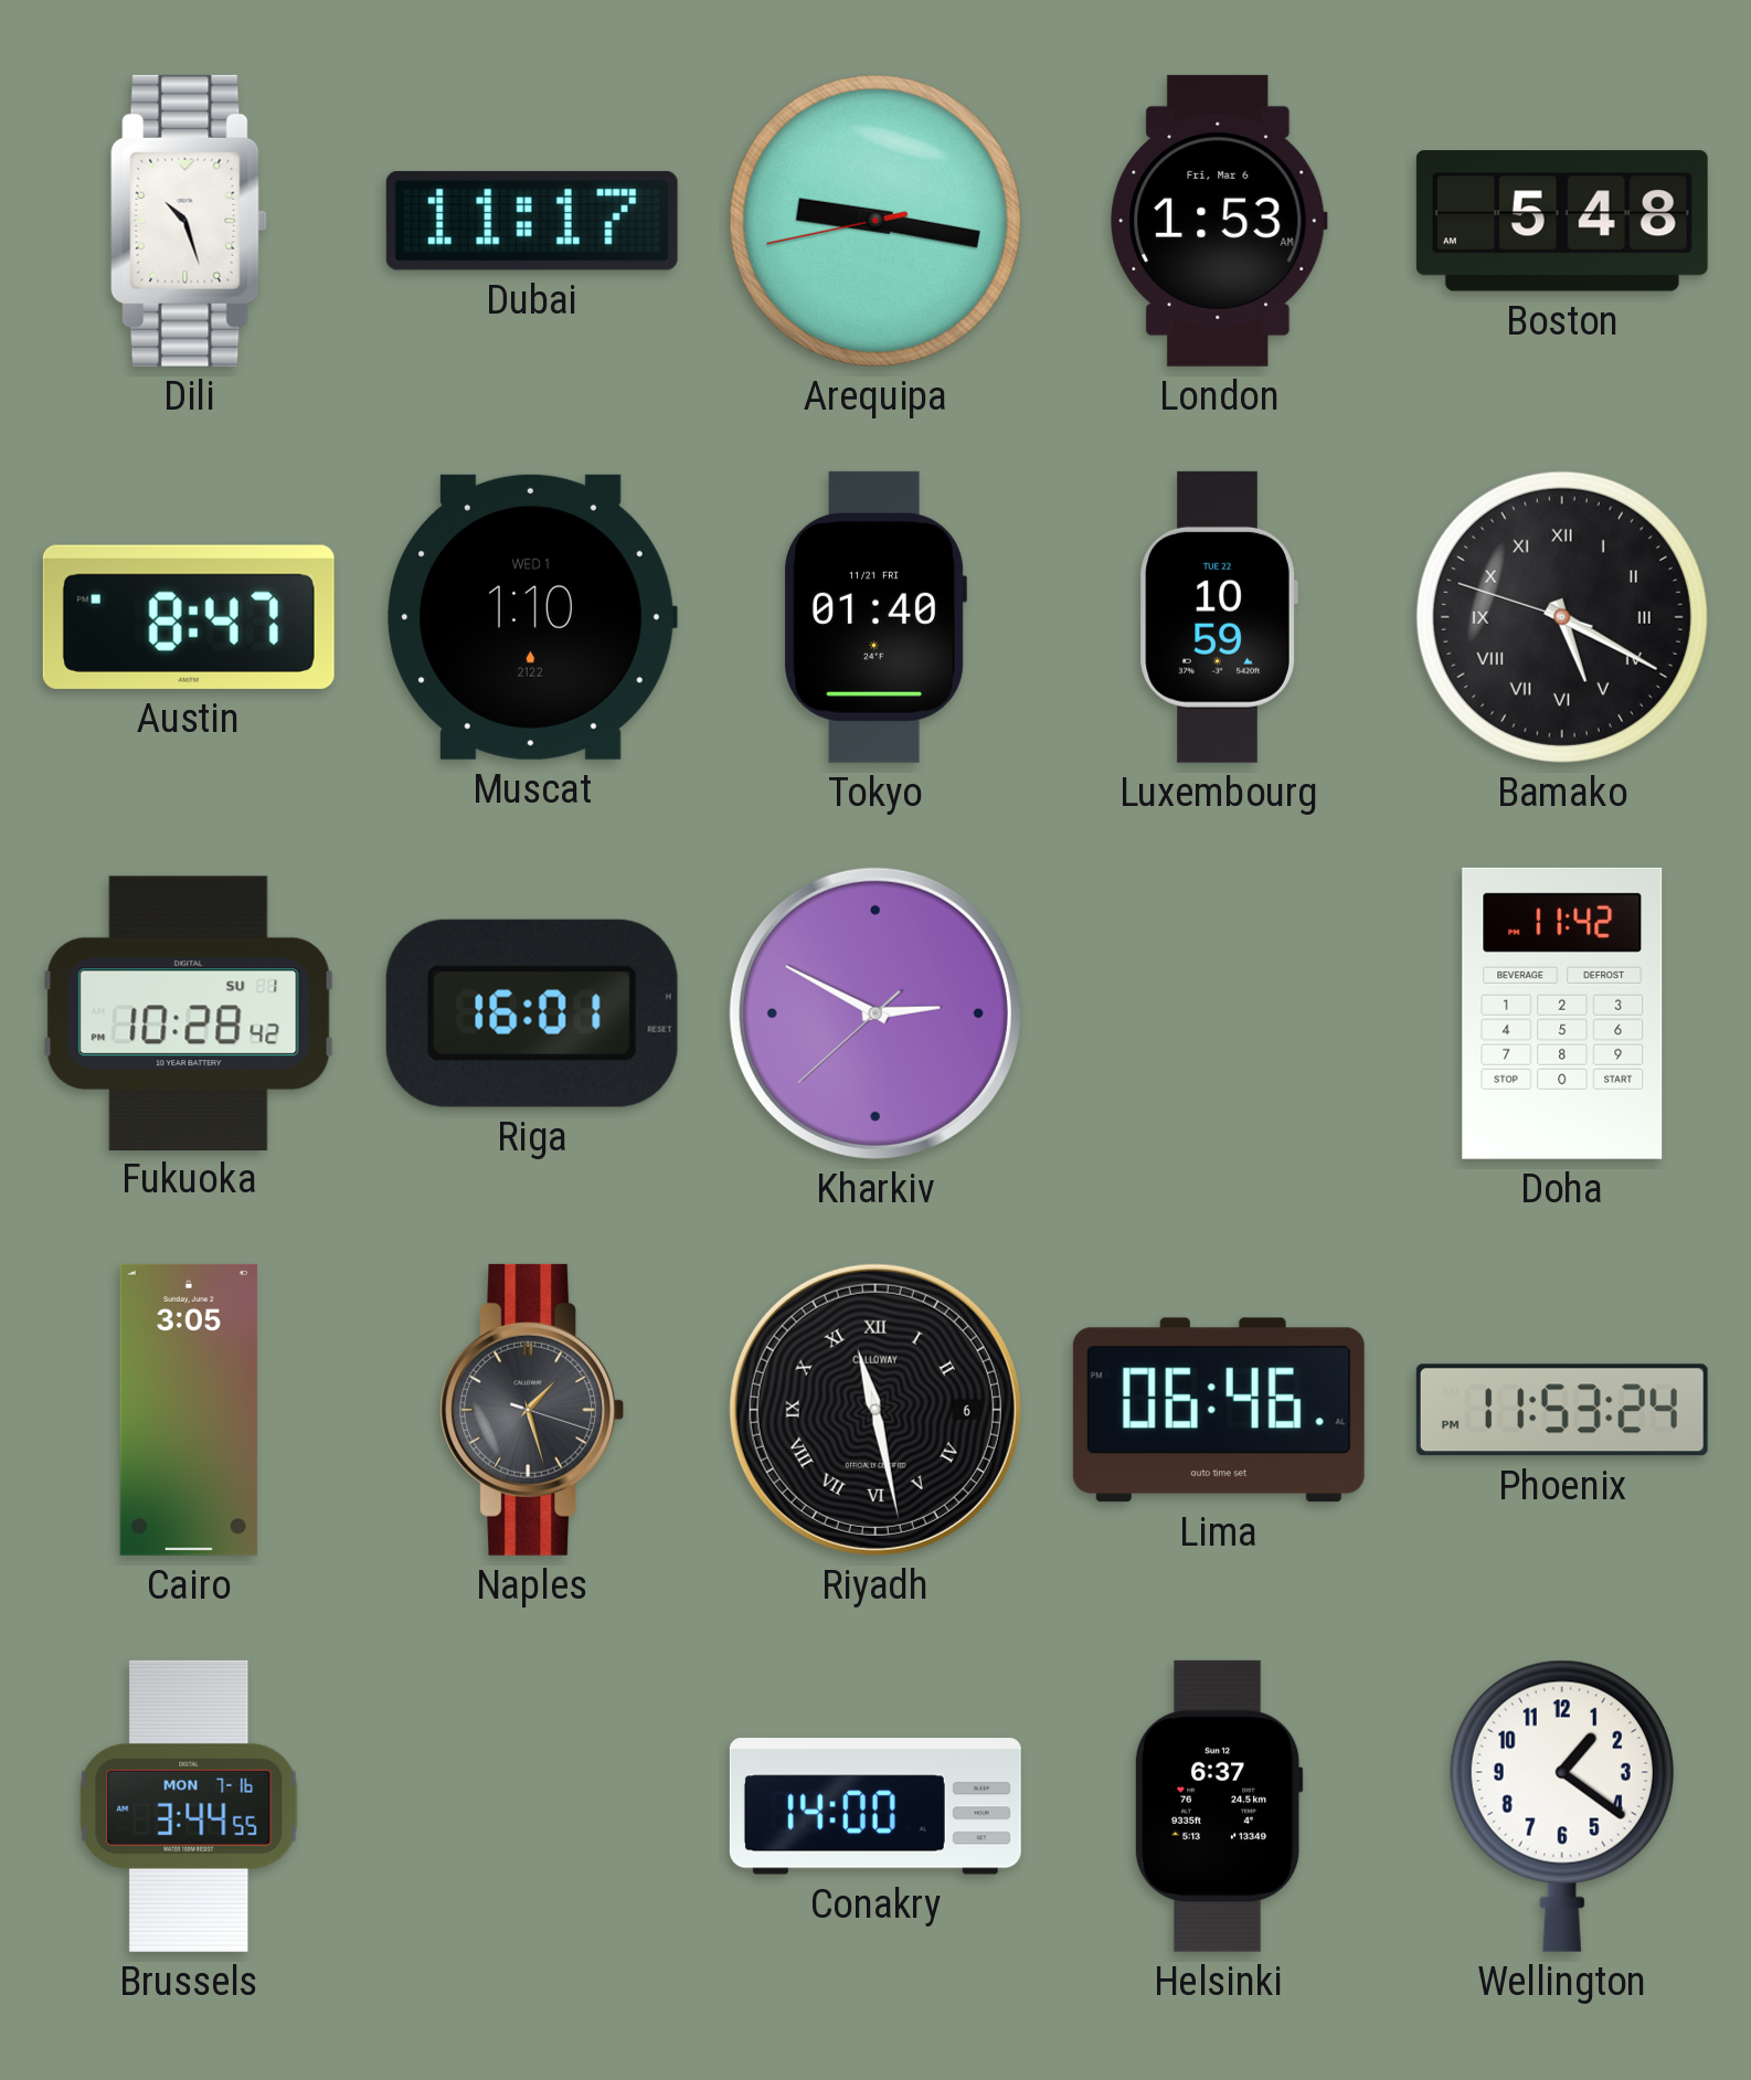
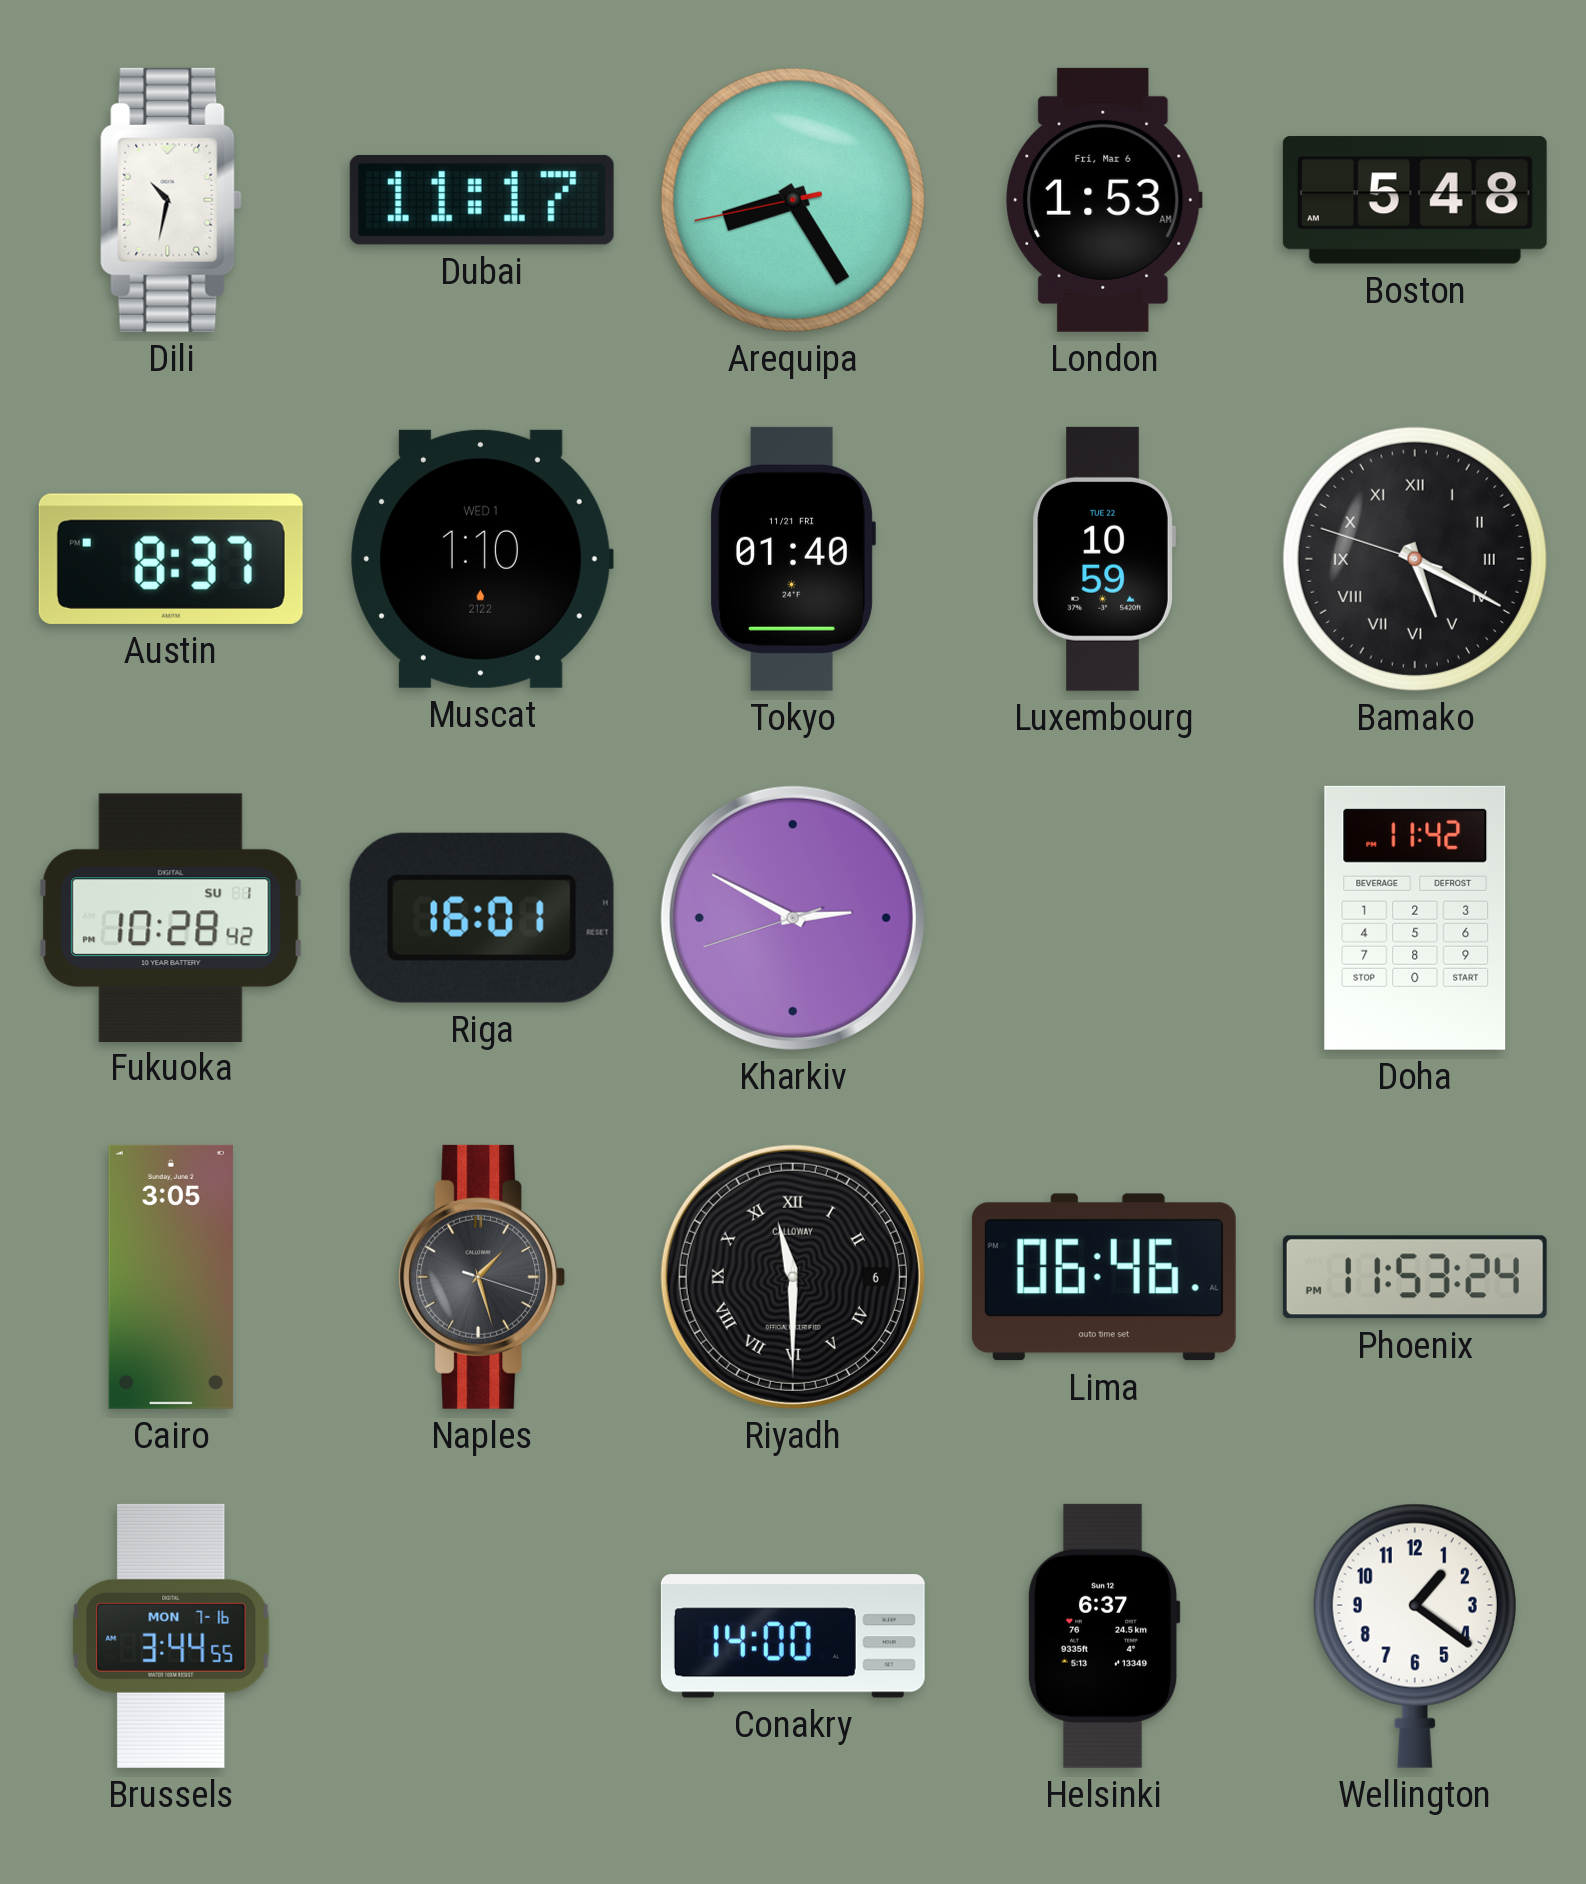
Dili: 10:27 -> 10:32 (171, 200)
Arequipa: 9:16 -> 8:24 (793, 200)
Austin: 8:47 -> 8:37 (171, 559)
Kharkiv: 2:49:38 -> 2:49:42 (793, 918)
Riyadh: 11:28 -> 11:30 (793, 1277)
